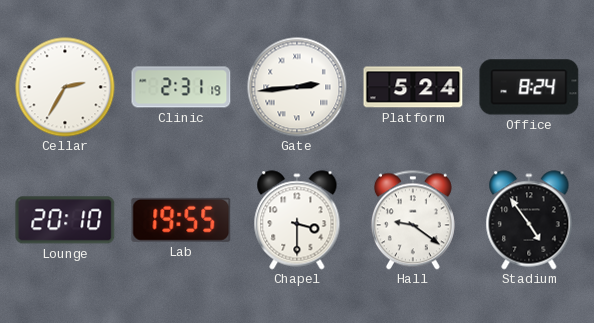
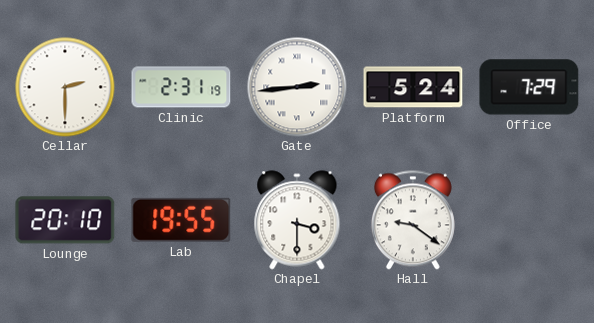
Cellar: 2:35 -> 2:30 (65, 87)
Office: 8:24 -> 7:29 (529, 87)
Stadium: 4:54 -> none (529, 220)
